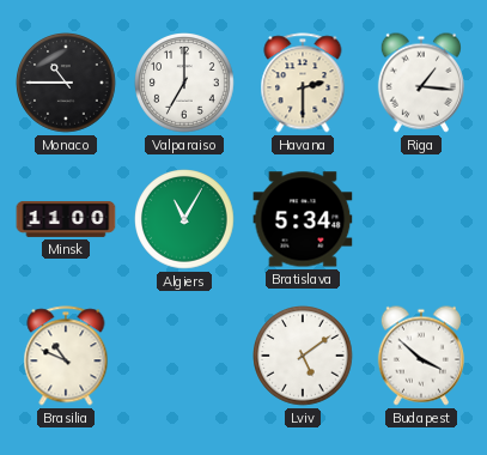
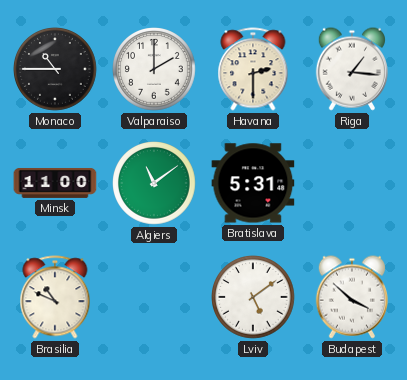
Valparaiso: 7:00 -> 2:00 (154, 69)
Algiers: 11:05 -> 11:09 (154, 183)
Bratislava: 5:34 -> 5:31 (253, 183)
